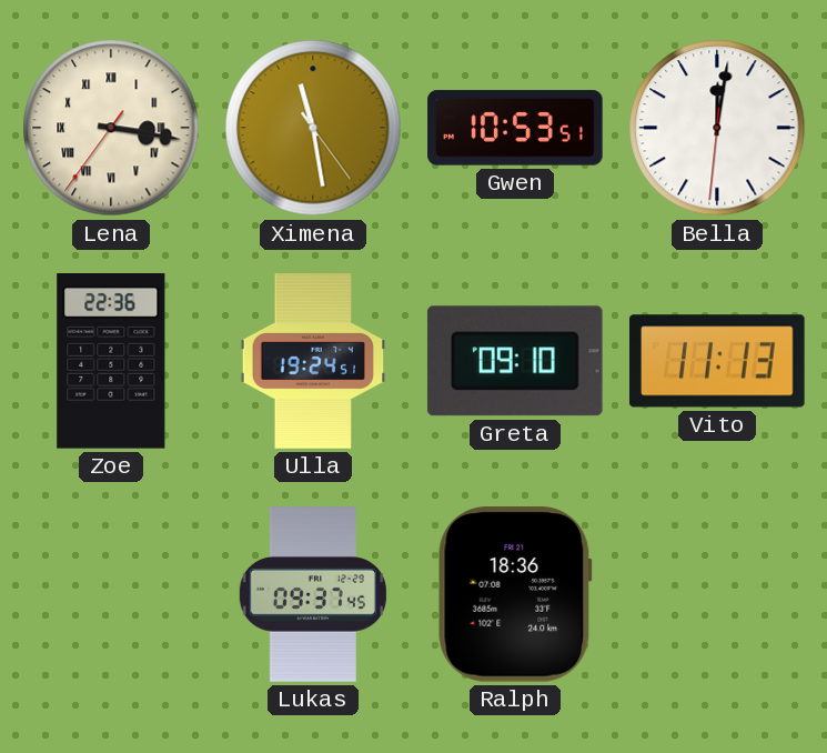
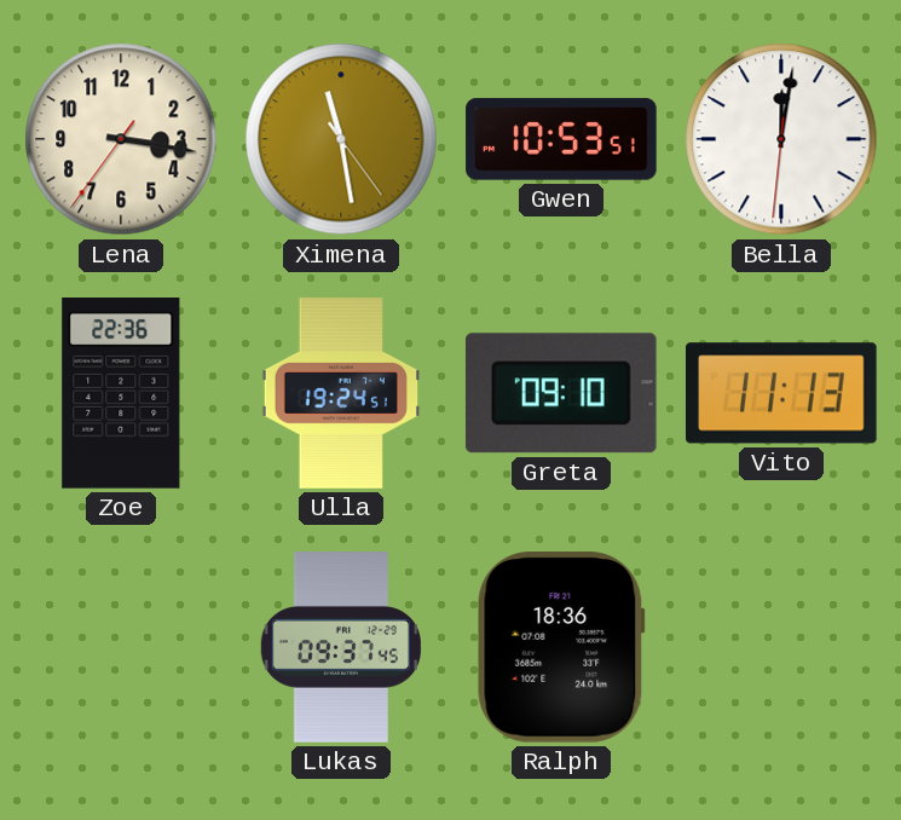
Lena numerals: Roman -> Arabic (121, 139)
